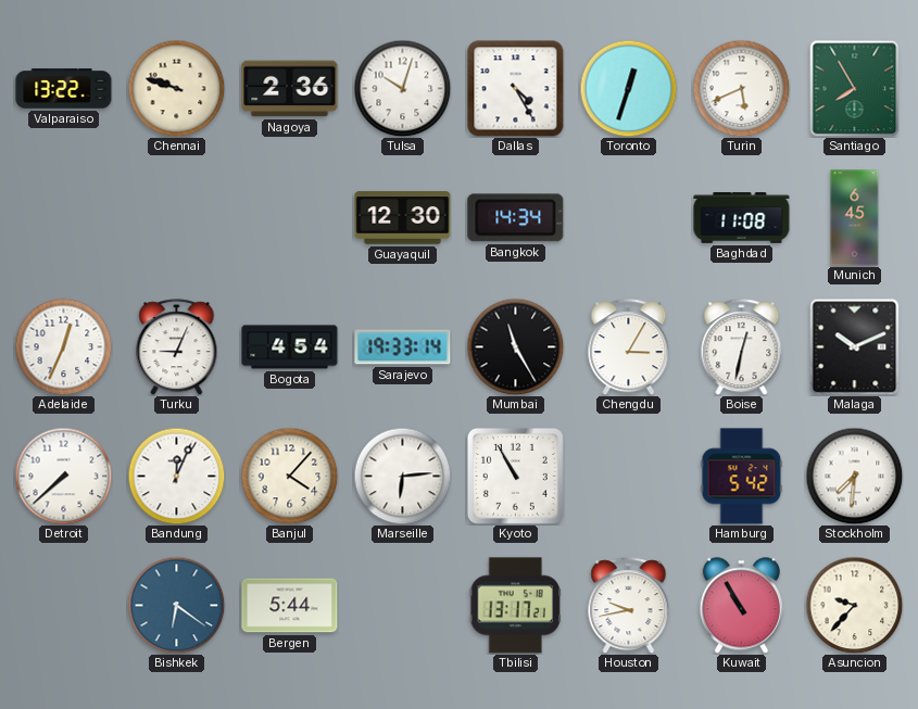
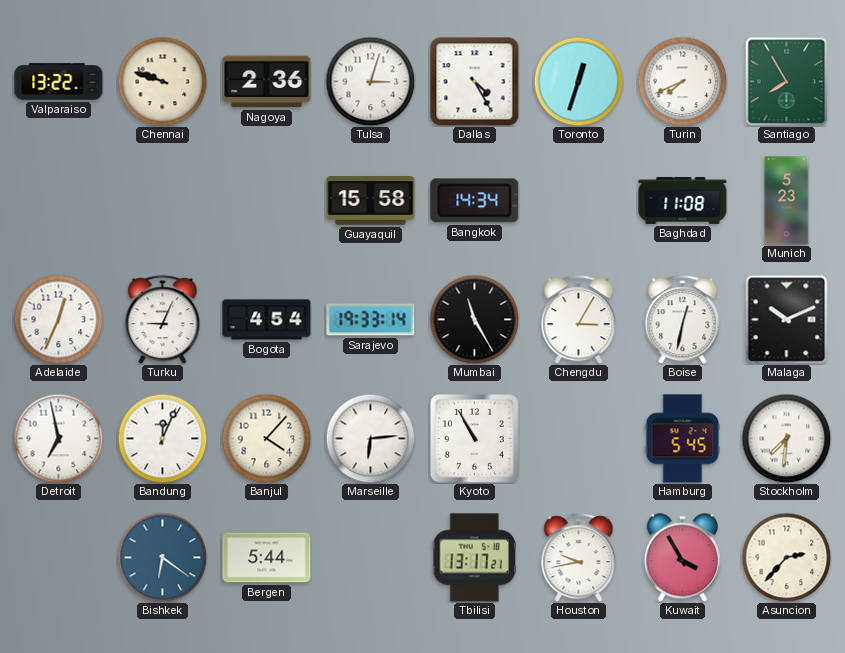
Tulsa: 10:03 -> 3:03 (370, 81)
Turin: 5:41 -> 7:41 (682, 81)
Guayaquil: 12:30 -> 15:58 (371, 201)
Munich: 6:45 -> 5:23 (787, 201)
Detroit: 7:38 -> 6:58 (58, 438)
Hamburg: 5:42 -> 5:45 (683, 439)
Kuwait: 10:55 -> 3:55 (682, 558)
Asuncion: 9:37 -> 2:37 (786, 557)
